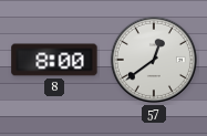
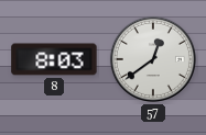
8: 8:00 -> 8:03 (54, 59)
